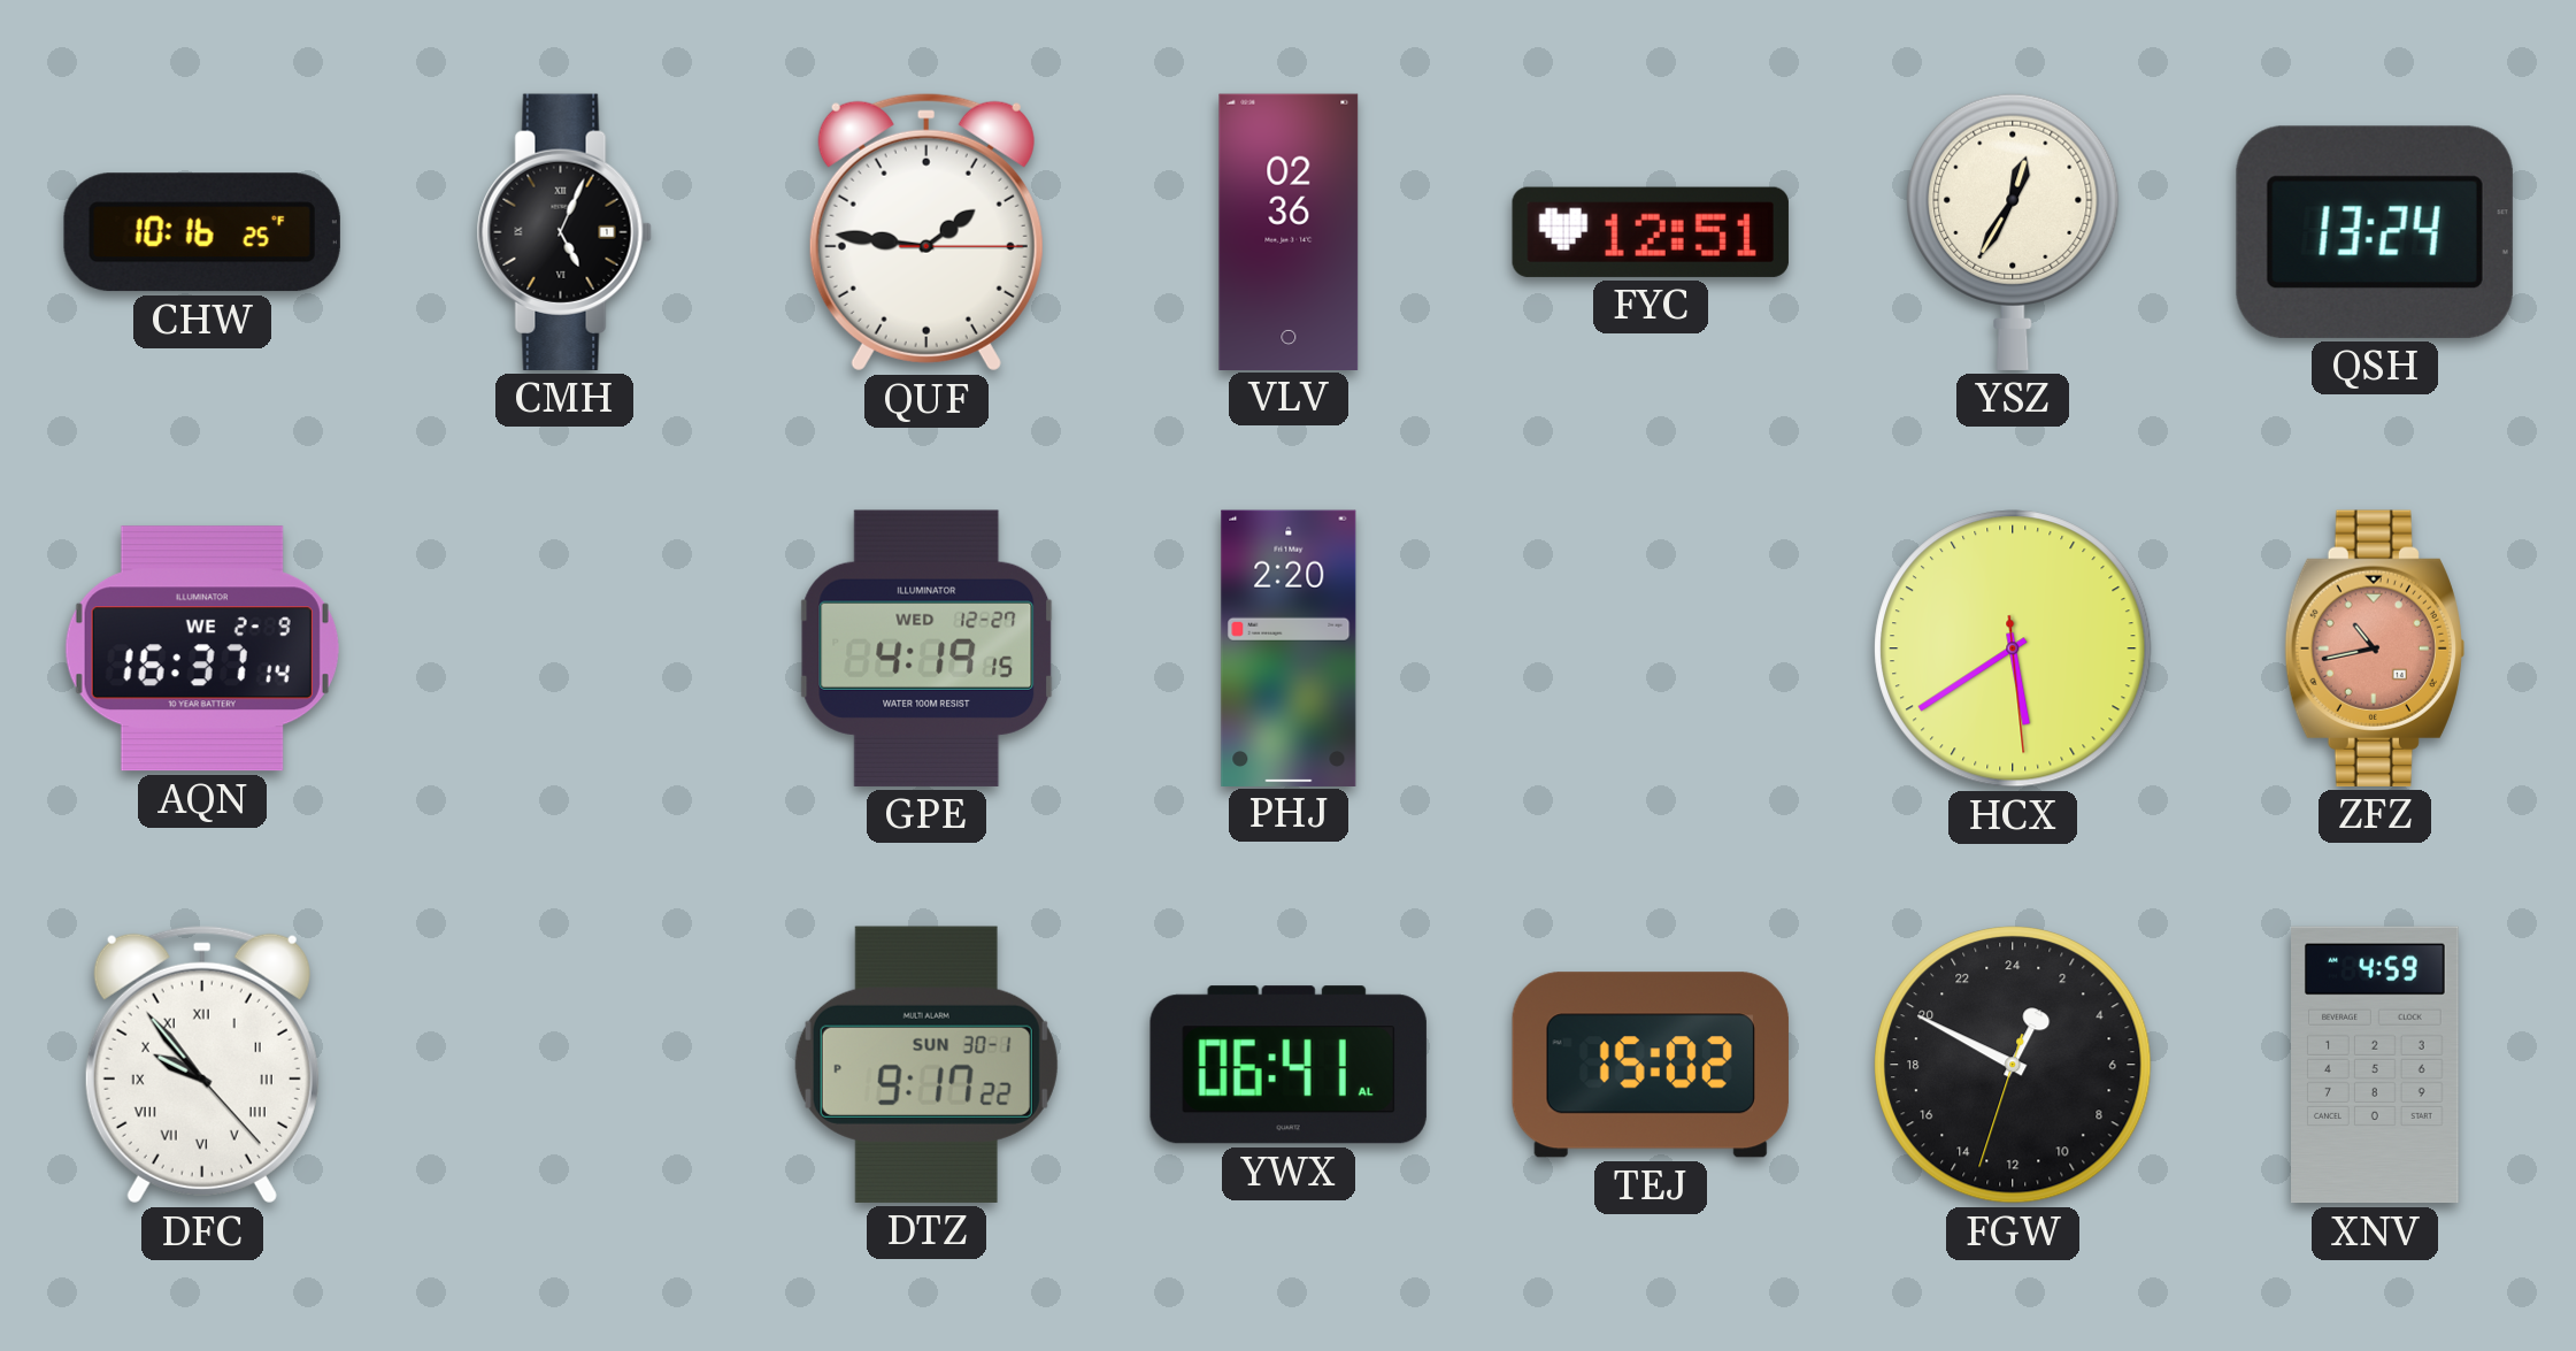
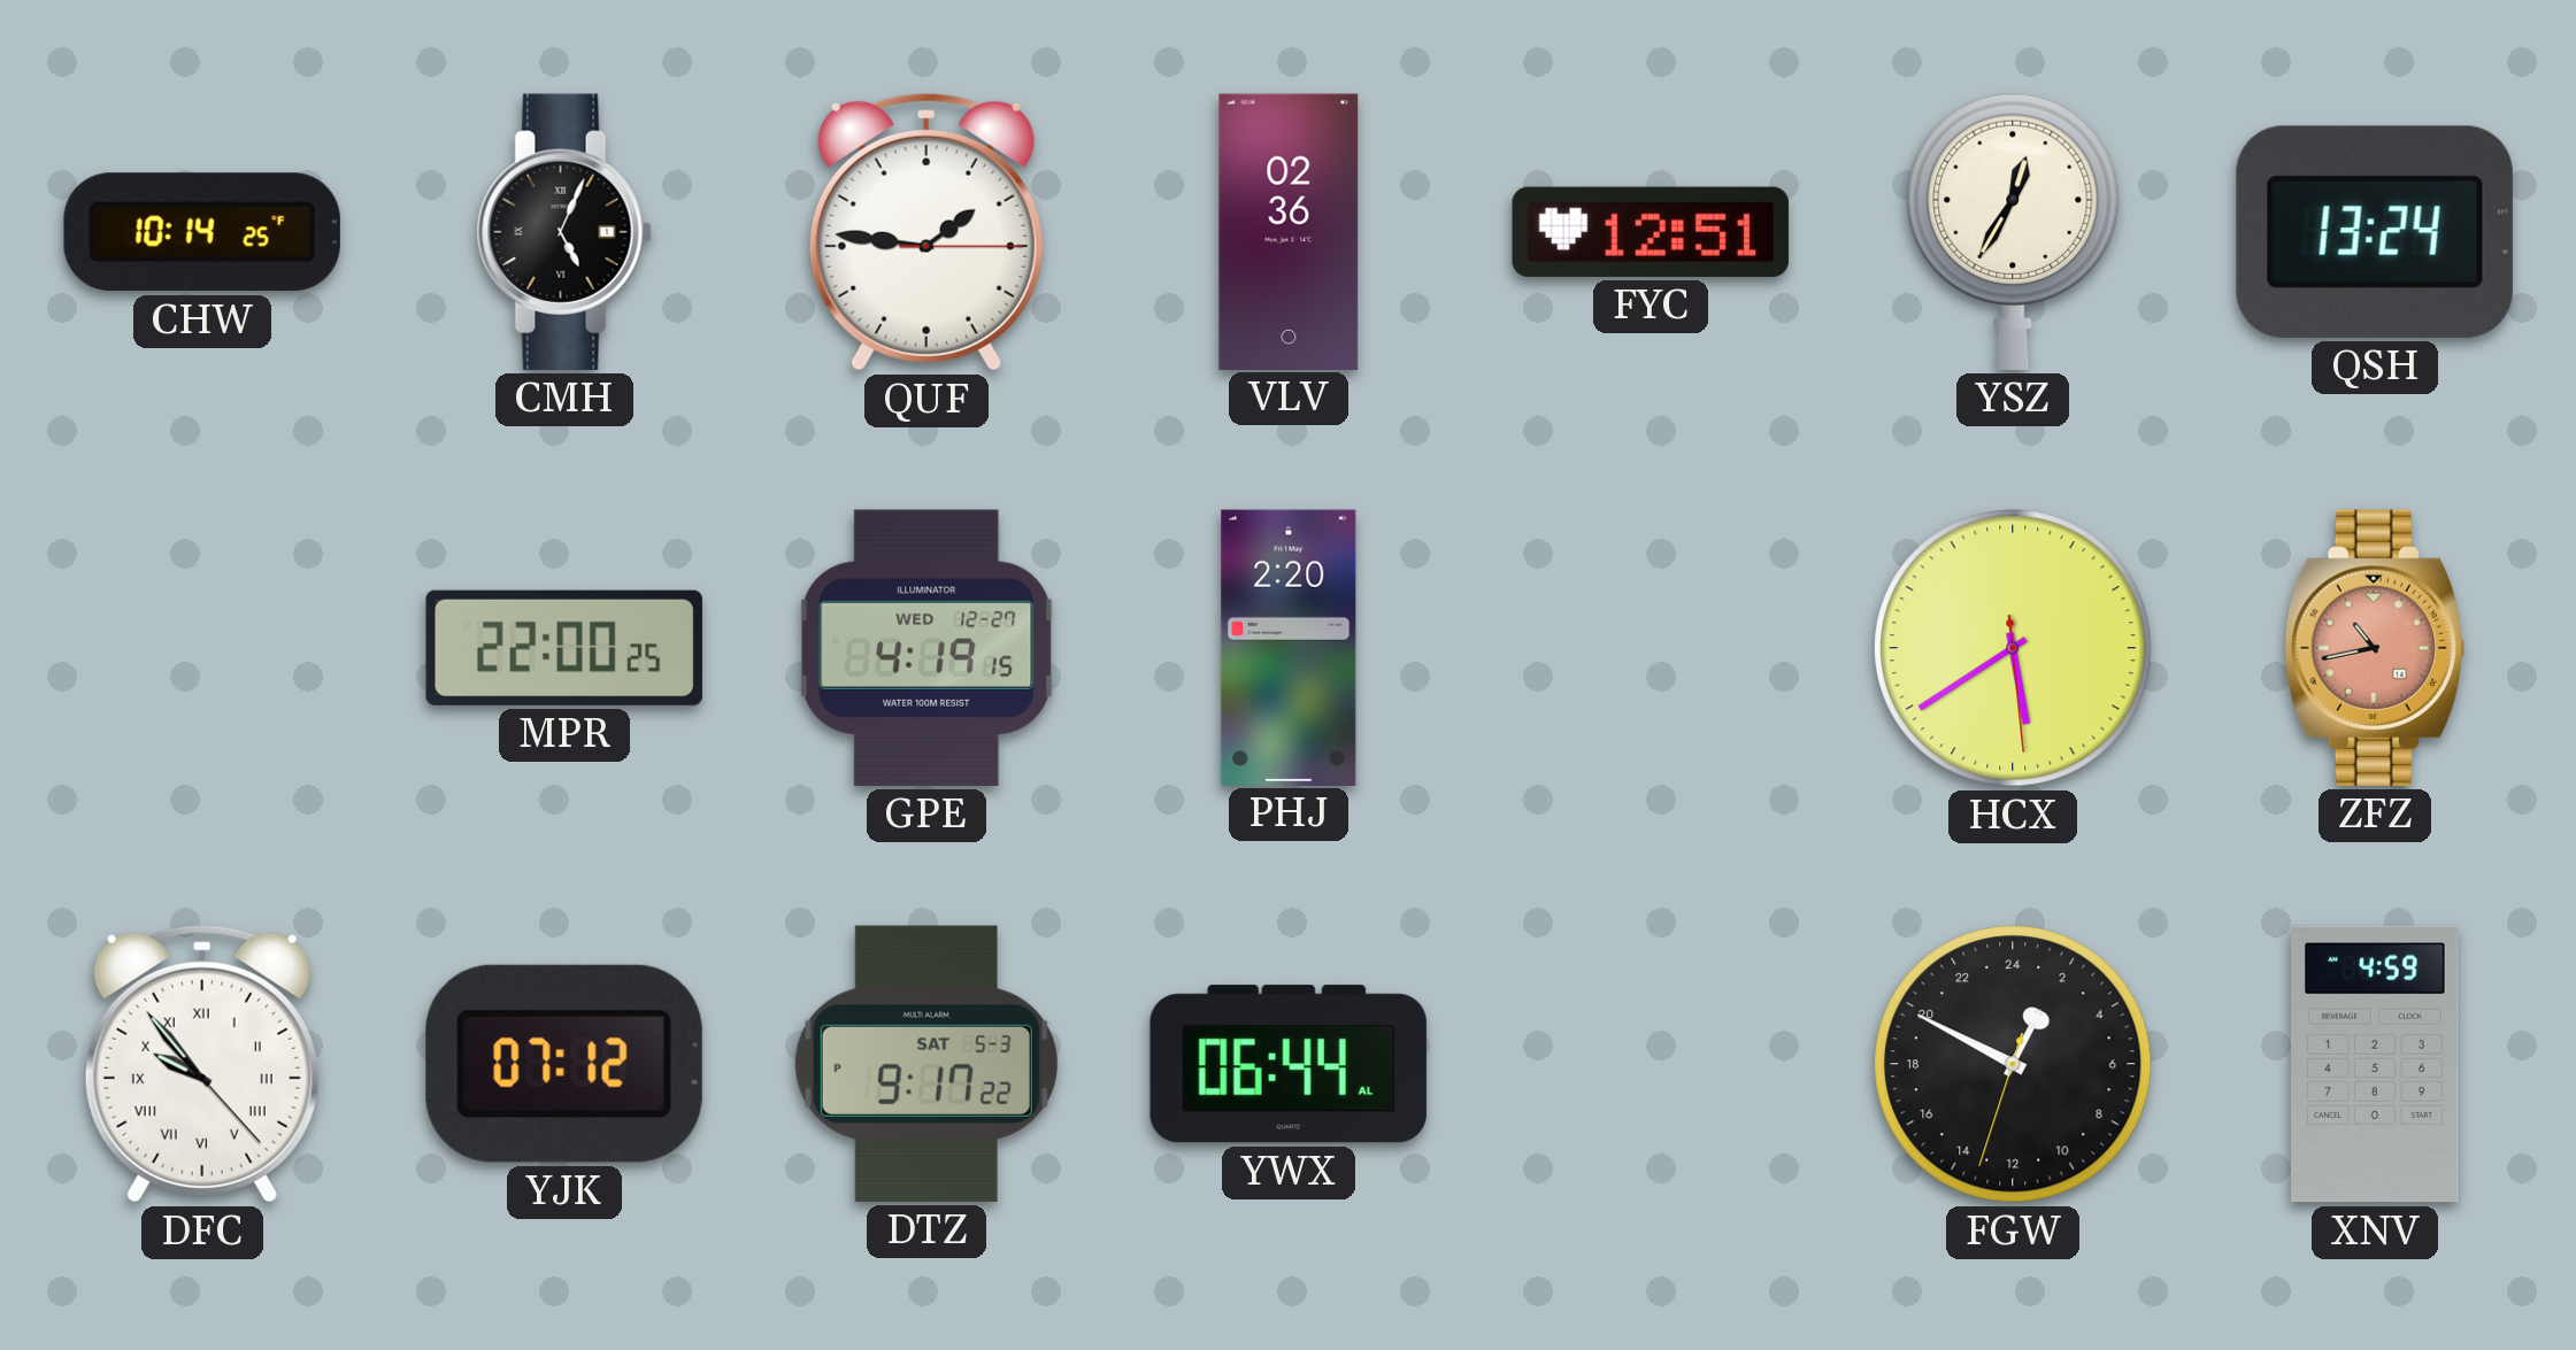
CHW: 10:16 -> 10:14 (202, 232)
AQN: 16:37 -> none (202, 648)
MPR: none -> 22:00 (564, 648)
YJK: none -> 07:12 (564, 1064)
DTZ date: SUN 30-1 -> SAT 5-3 (926, 1064)
YWX: 06:41 -> 06:44 (1289, 1064)
TEJ: 15:02 -> none (1651, 1065)
